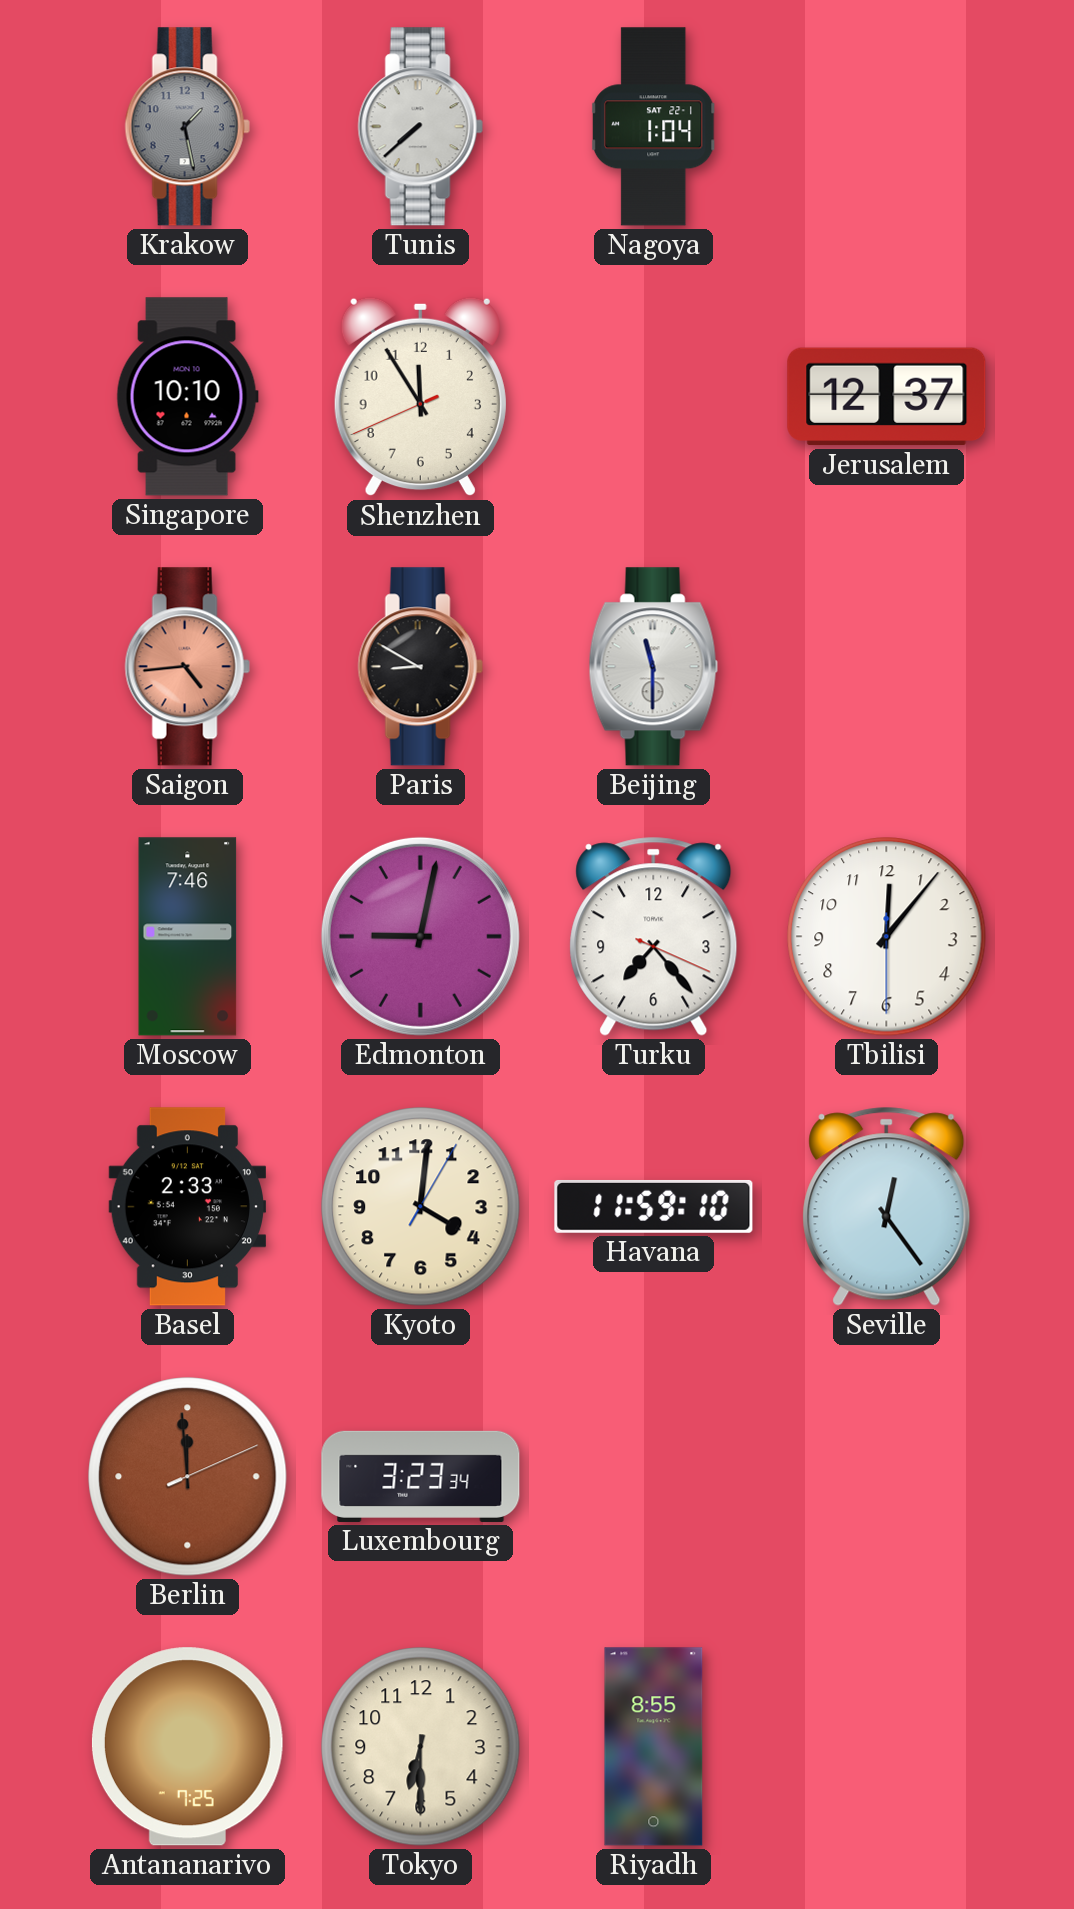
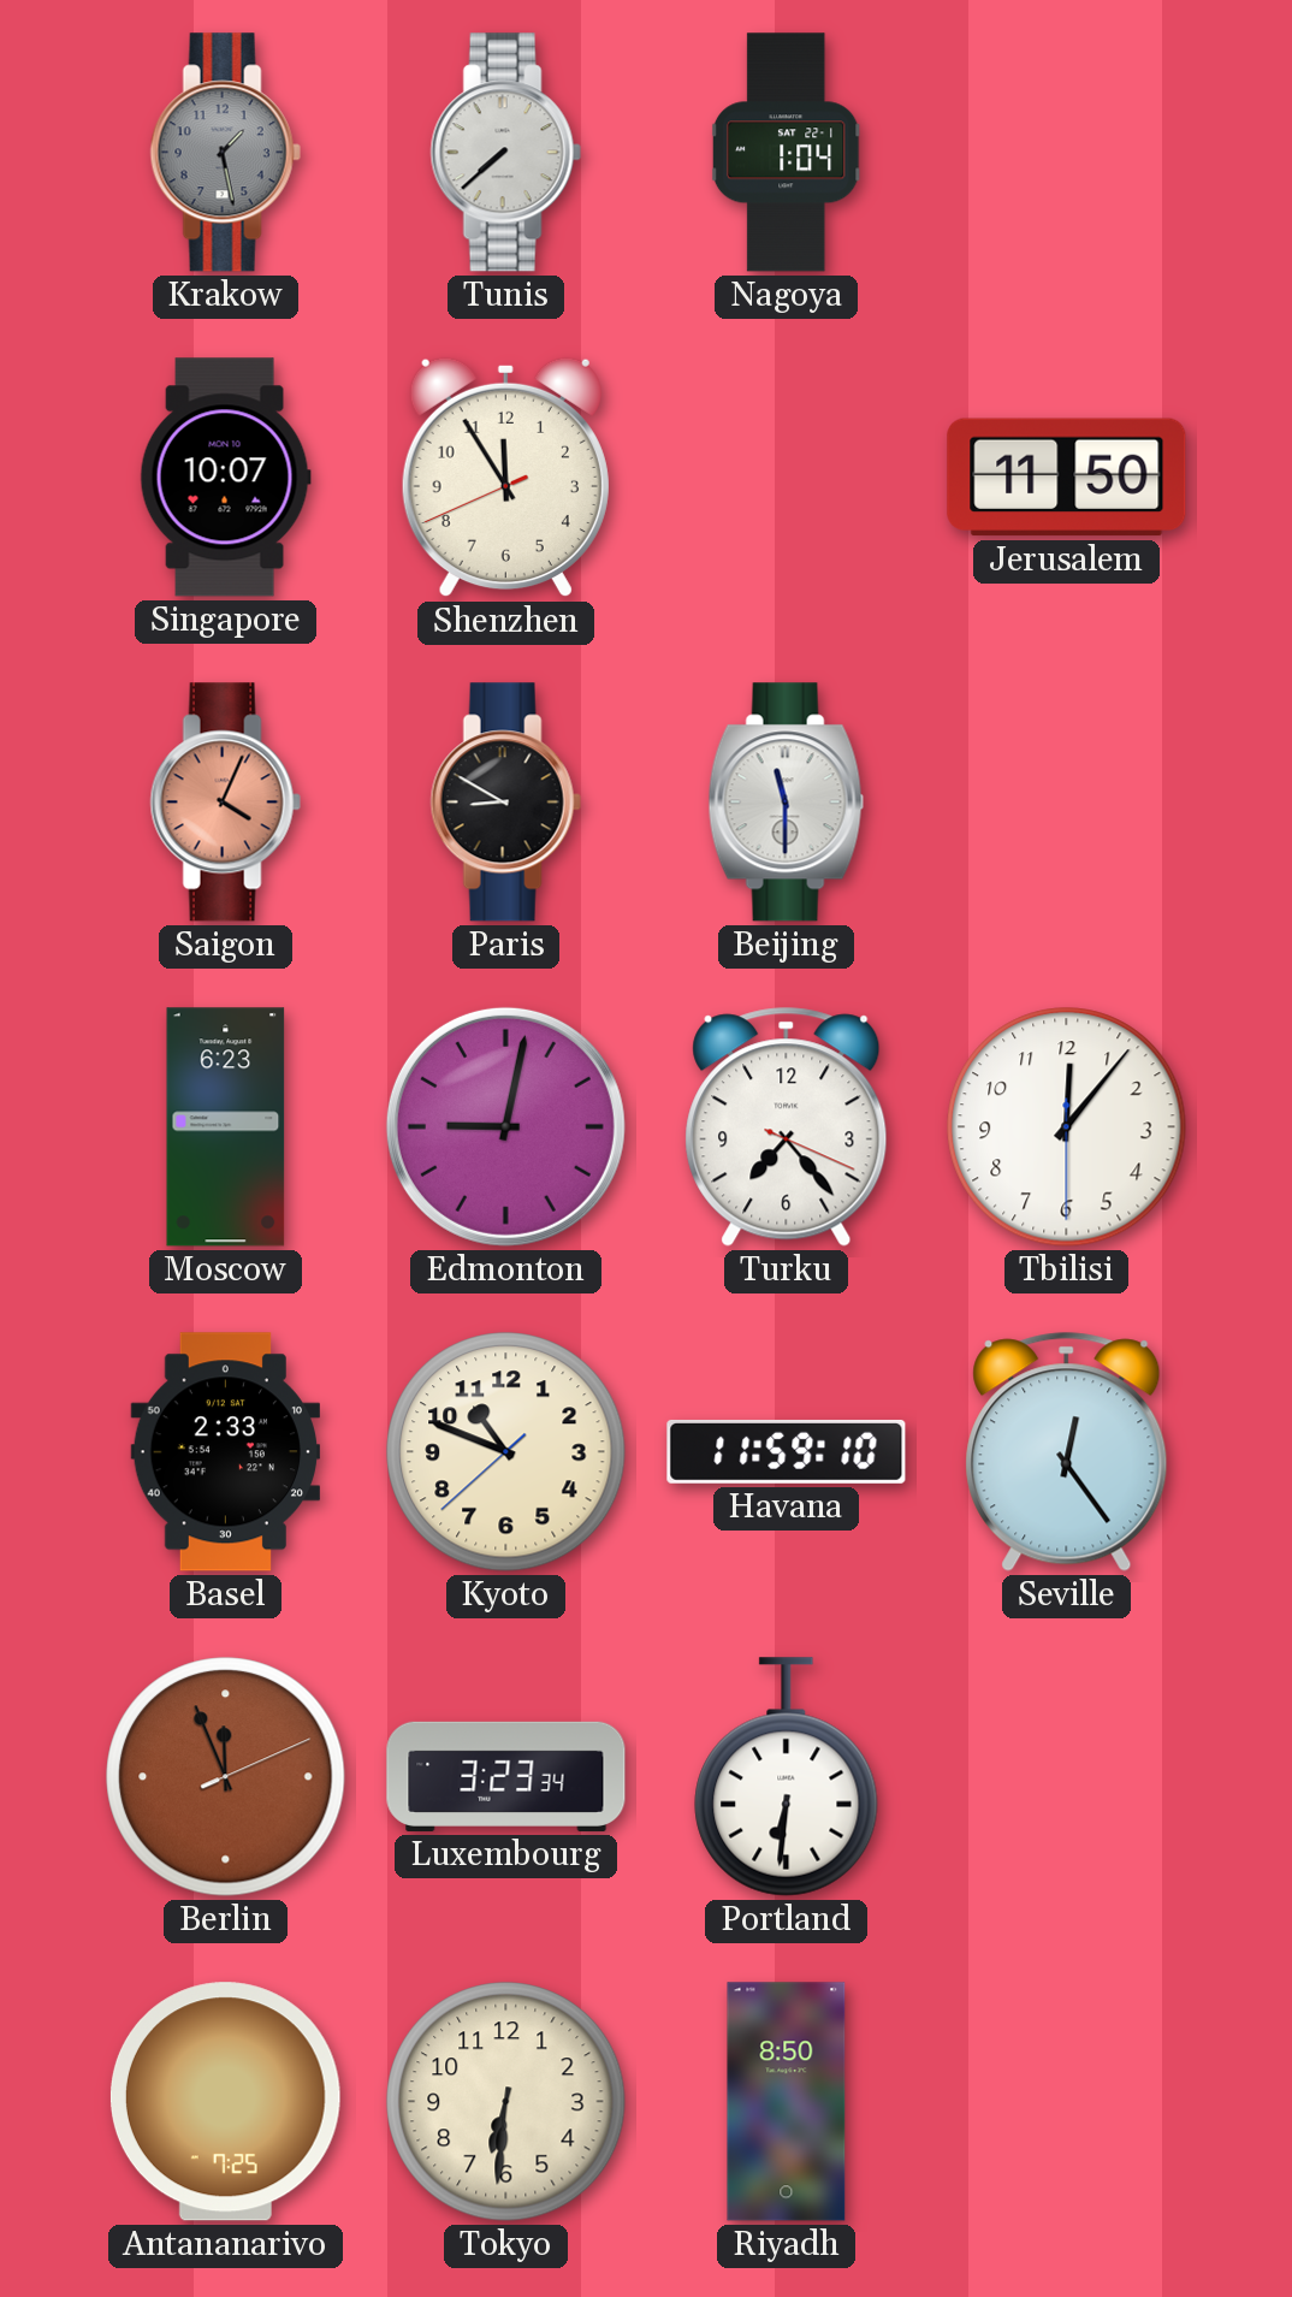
Singapore: 10:10 -> 10:07 (225, 478)
Jerusalem: 12:37 -> 11:50 (1067, 478)
Saigon: 4:44 -> 4:04 (225, 803)
Moscow: 7:46 -> 6:23 (226, 1127)
Kyoto: 4:01 -> 10:48 (506, 1452)
Berlin: 11:59 -> 11:56 (226, 1777)
Portland: none -> 6:31 (787, 1777)
Tokyo: 6:30 -> 6:31 (506, 2102)
Riyadh: 8:55 -> 8:50 (787, 2102)
